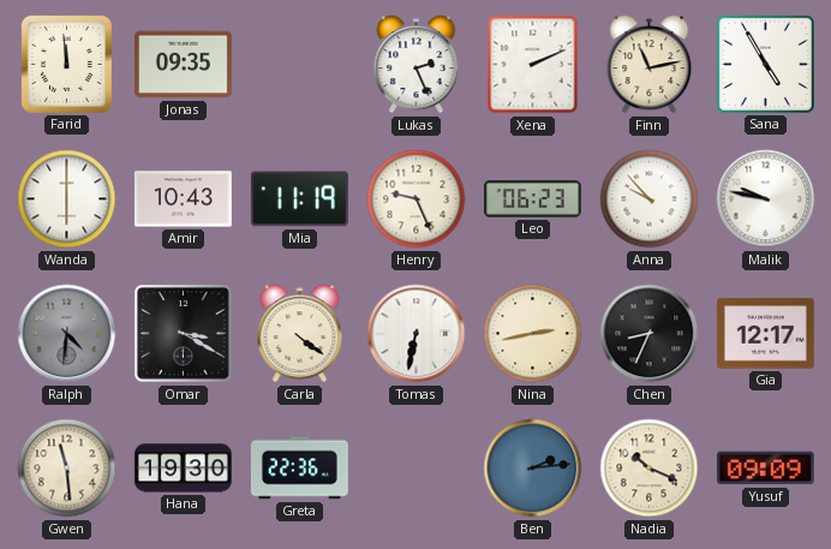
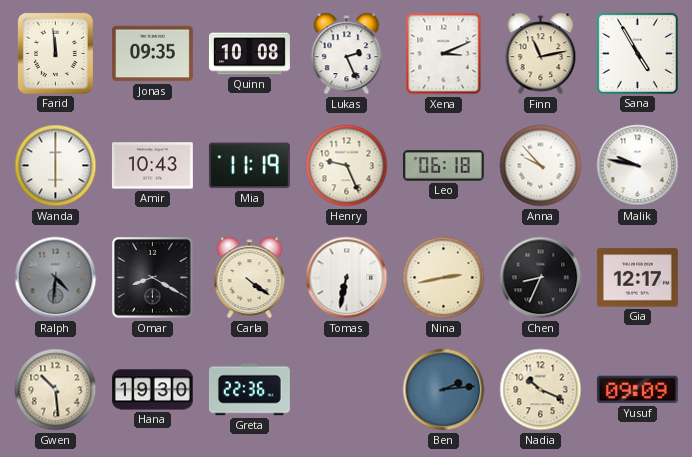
Quinn: none -> 10:08 (249, 54)
Xena: 2:11 -> 3:11 (444, 54)
Leo: 06:23 -> 06:18 (443, 166)
Omar: 3:20 -> 8:20 (153, 278)
Gwen: 11:29 -> 10:29 (56, 390)
